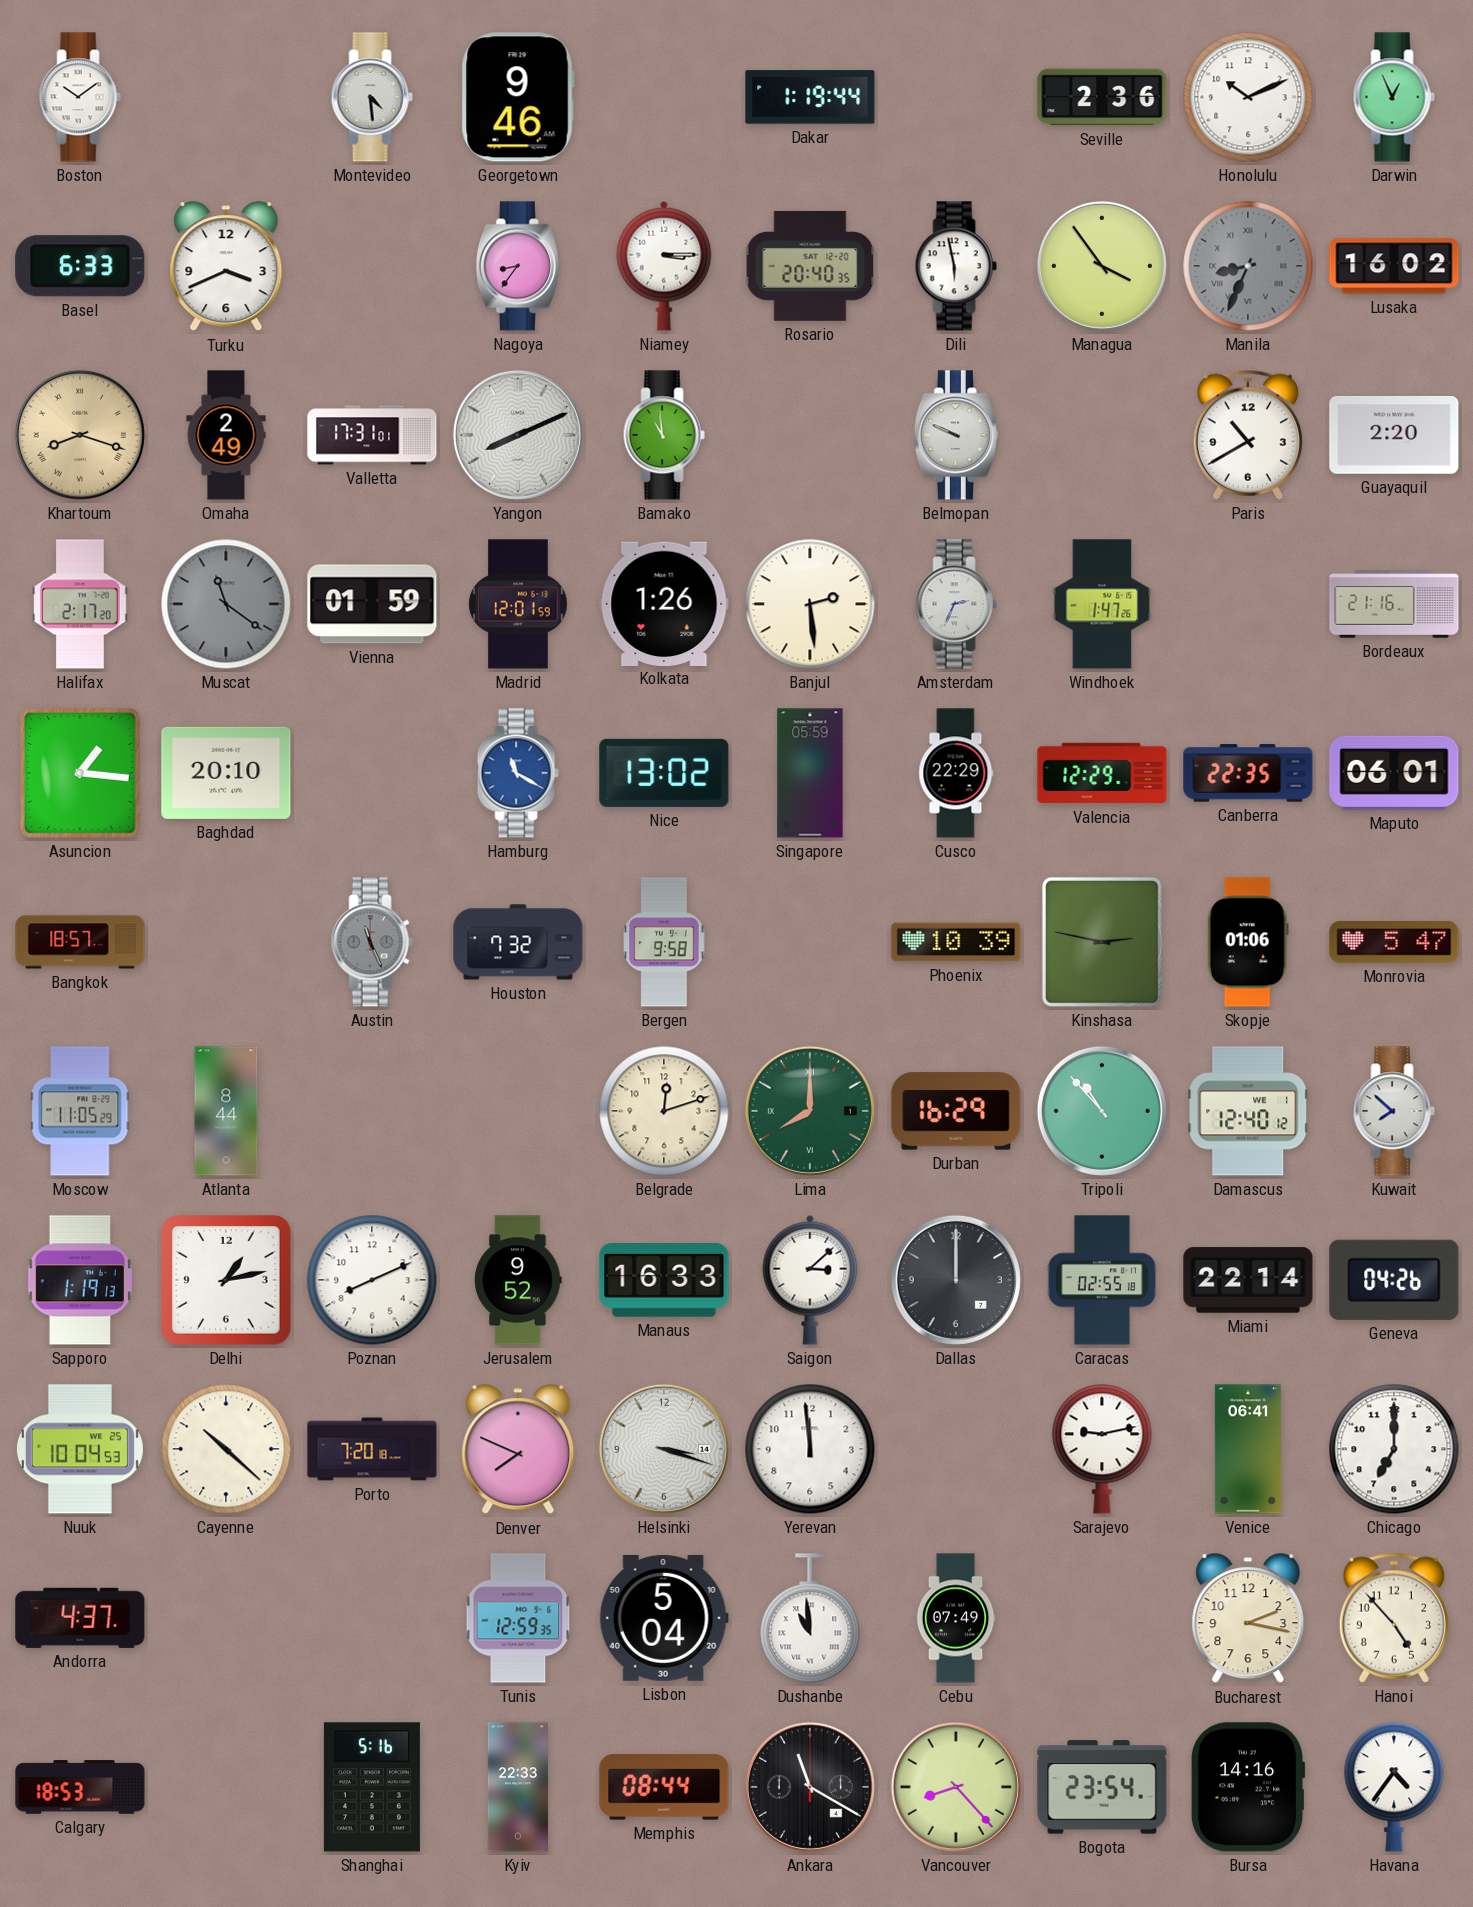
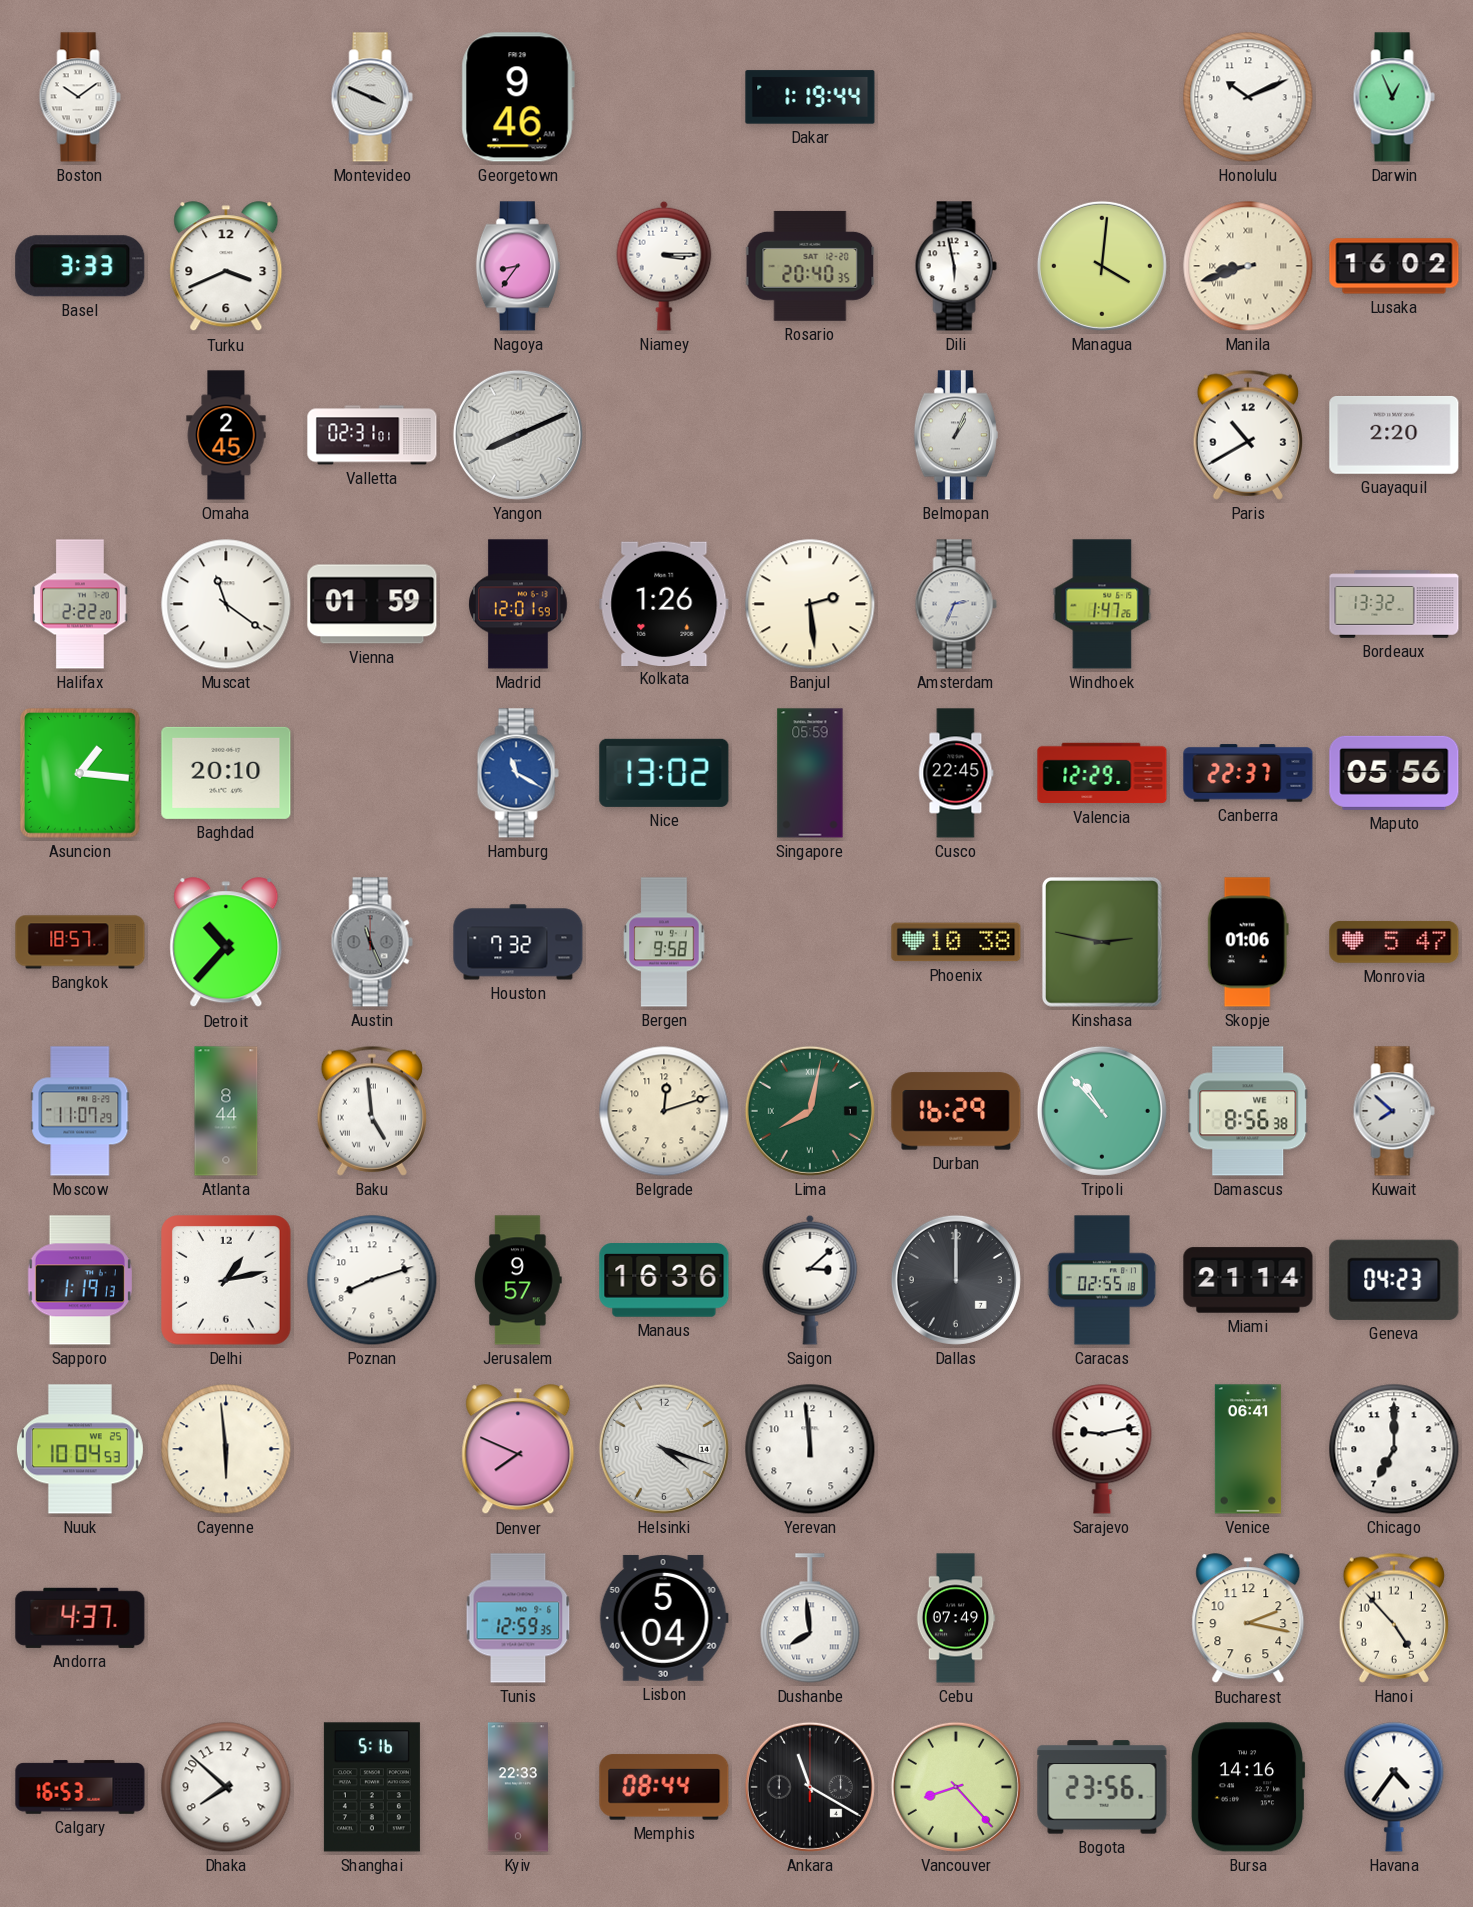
Montevideo: 4:29 -> 3:49 (372, 97)
Seville: 2:36 -> none (1102, 97)
Basel: 6:33 -> 3:33 (80, 266)
Managua: 3:54 -> 4:01 (1102, 266)
Manila: 8:34 -> 8:42 (1248, 266)
Manila dial: grey -> cream (1248, 266)
Khartoum: 8:18 -> none (80, 435)
Omaha: 2:49 -> 2:45 (226, 435)
Valletta: 17:31 -> 02:31 (372, 435)
Bamako: 10:59 -> none (664, 435)
Belmopan: 9:49 -> 1:04 (956, 435)
Halifax: 2:17 -> 2:22 (81, 604)
Muscat dial: grey -> white (226, 604)
Bordeaux: 21:16 -> 13:32 (1394, 604)
Cusco: 22:29 -> 22:45 (956, 773)
Canberra: 22:35 -> 22:37 (1248, 773)
Maputo: 06:01 -> 05:56 (1394, 773)
Detroit: none -> 10:37 (226, 943)
Phoenix: 10:39 -> 10:38 (956, 942)
Moscow: 11:05 -> 11:07 (80, 1111)
Baku: none -> 4:59 (371, 1111)
Lima: 8:00 -> 8:02 (810, 1111)
Damascus: 12:40 -> 8:56 (1248, 1111)
Poznan: 8:11 -> 8:12 (372, 1280)
Jerusalem: 9:52 -> 9:57 (518, 1280)
Manaus: 16:33 -> 16:36 (664, 1280)
Miami: 22:14 -> 21:14 (1248, 1280)
Geneva: 04:26 -> 04:23 (1394, 1280)
Cayenne: 10:22 -> 5:59 (226, 1449)
Porto: 7:20 -> none (372, 1449)
Helsinki: 3:18 -> 4:18 (664, 1449)
Dushanbe: 10:59 -> 7:59 (810, 1618)
Calgary: 18:53 -> 16:53 (80, 1787)
Dhaka: none -> 7:52 (226, 1787)
Bogota: 23:54 -> 23:56 (1102, 1787)
